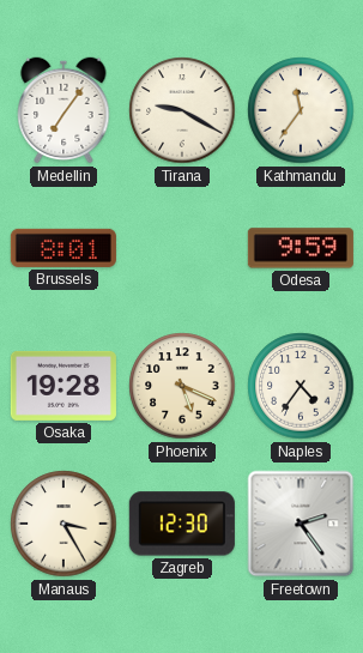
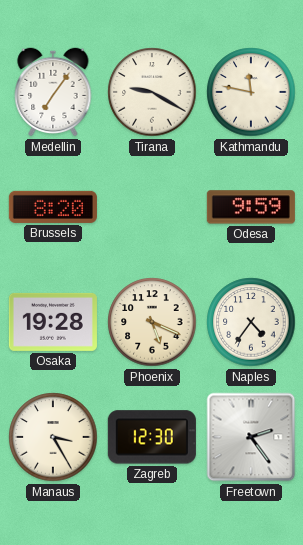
Kathmandu: 11:36 -> 11:47 (251, 92)
Brussels: 8:01 -> 8:20 (53, 207)
